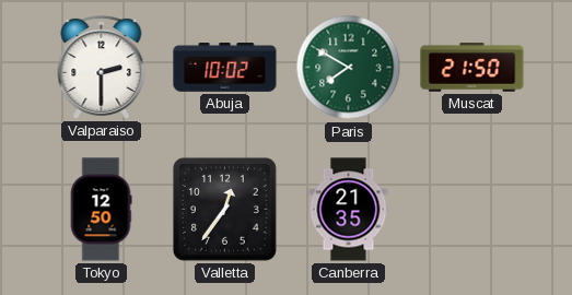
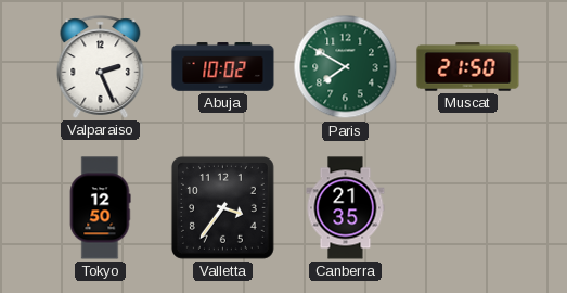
Valparaiso: 2:30 -> 2:26 (101, 67)
Valletta: 12:36 -> 3:36 (222, 207)
